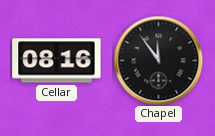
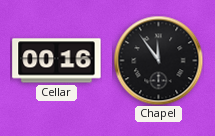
Cellar: 08:16 -> 00:16 (57, 61)
